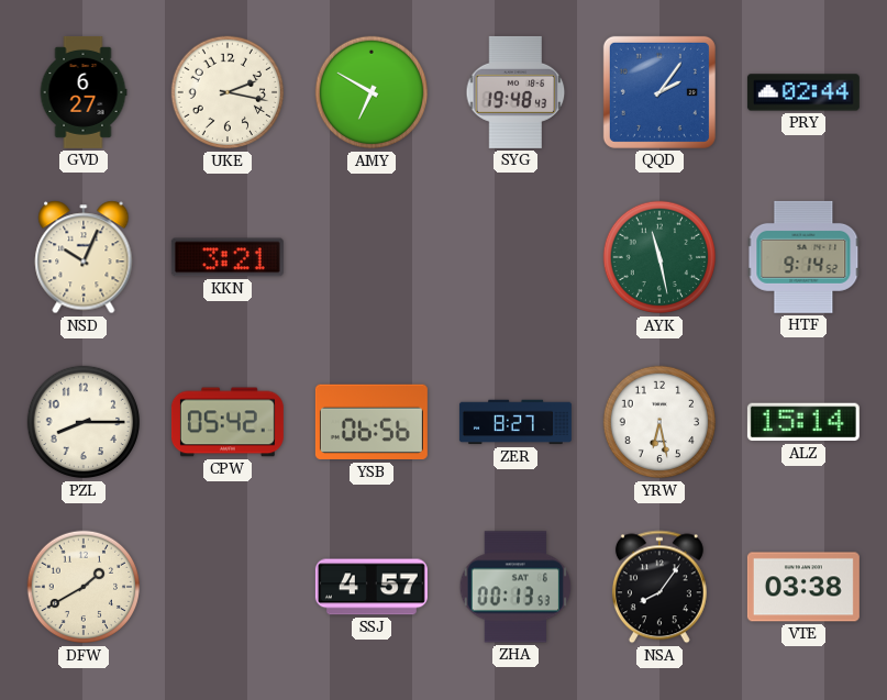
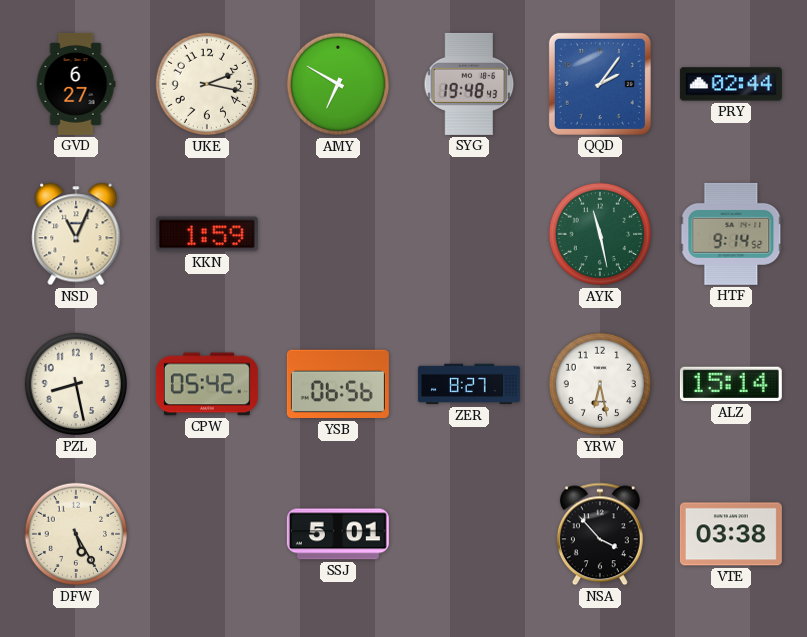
NSD: 10:04 -> 11:04 (76, 234)
KKN: 3:21 -> 1:59 (207, 234)
PZL: 8:15 -> 8:28 (76, 384)
DFW: 1:40 -> 5:25 (76, 534)
SSJ: 4:57 -> 5:01 (338, 534)
ZHA: 00:13 -> none (515, 587)
NSA: 8:06 -> 3:53 (600, 534)
